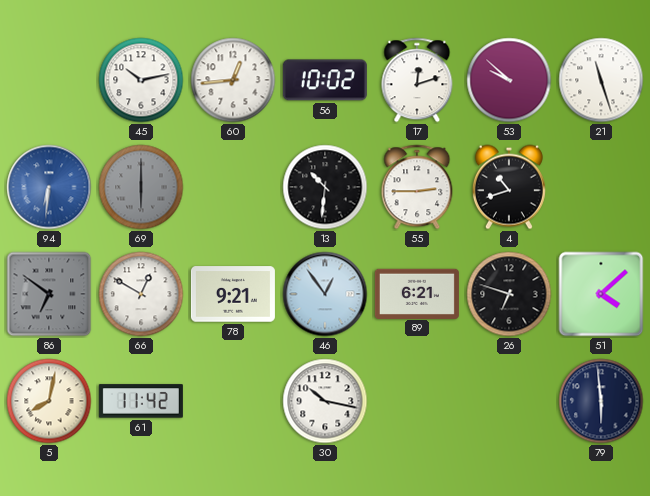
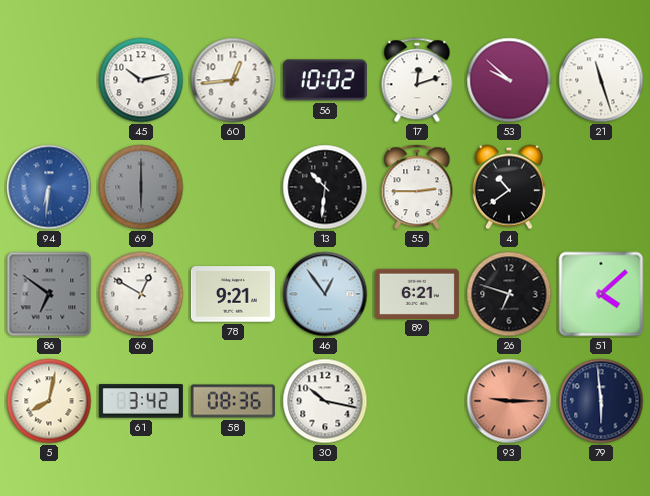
4: 10:42 -> 10:39 (509, 187)
61: 11:42 -> 3:42 (141, 401)
58: none -> 08:36 (233, 401)
93: none -> 9:15 (509, 401)
